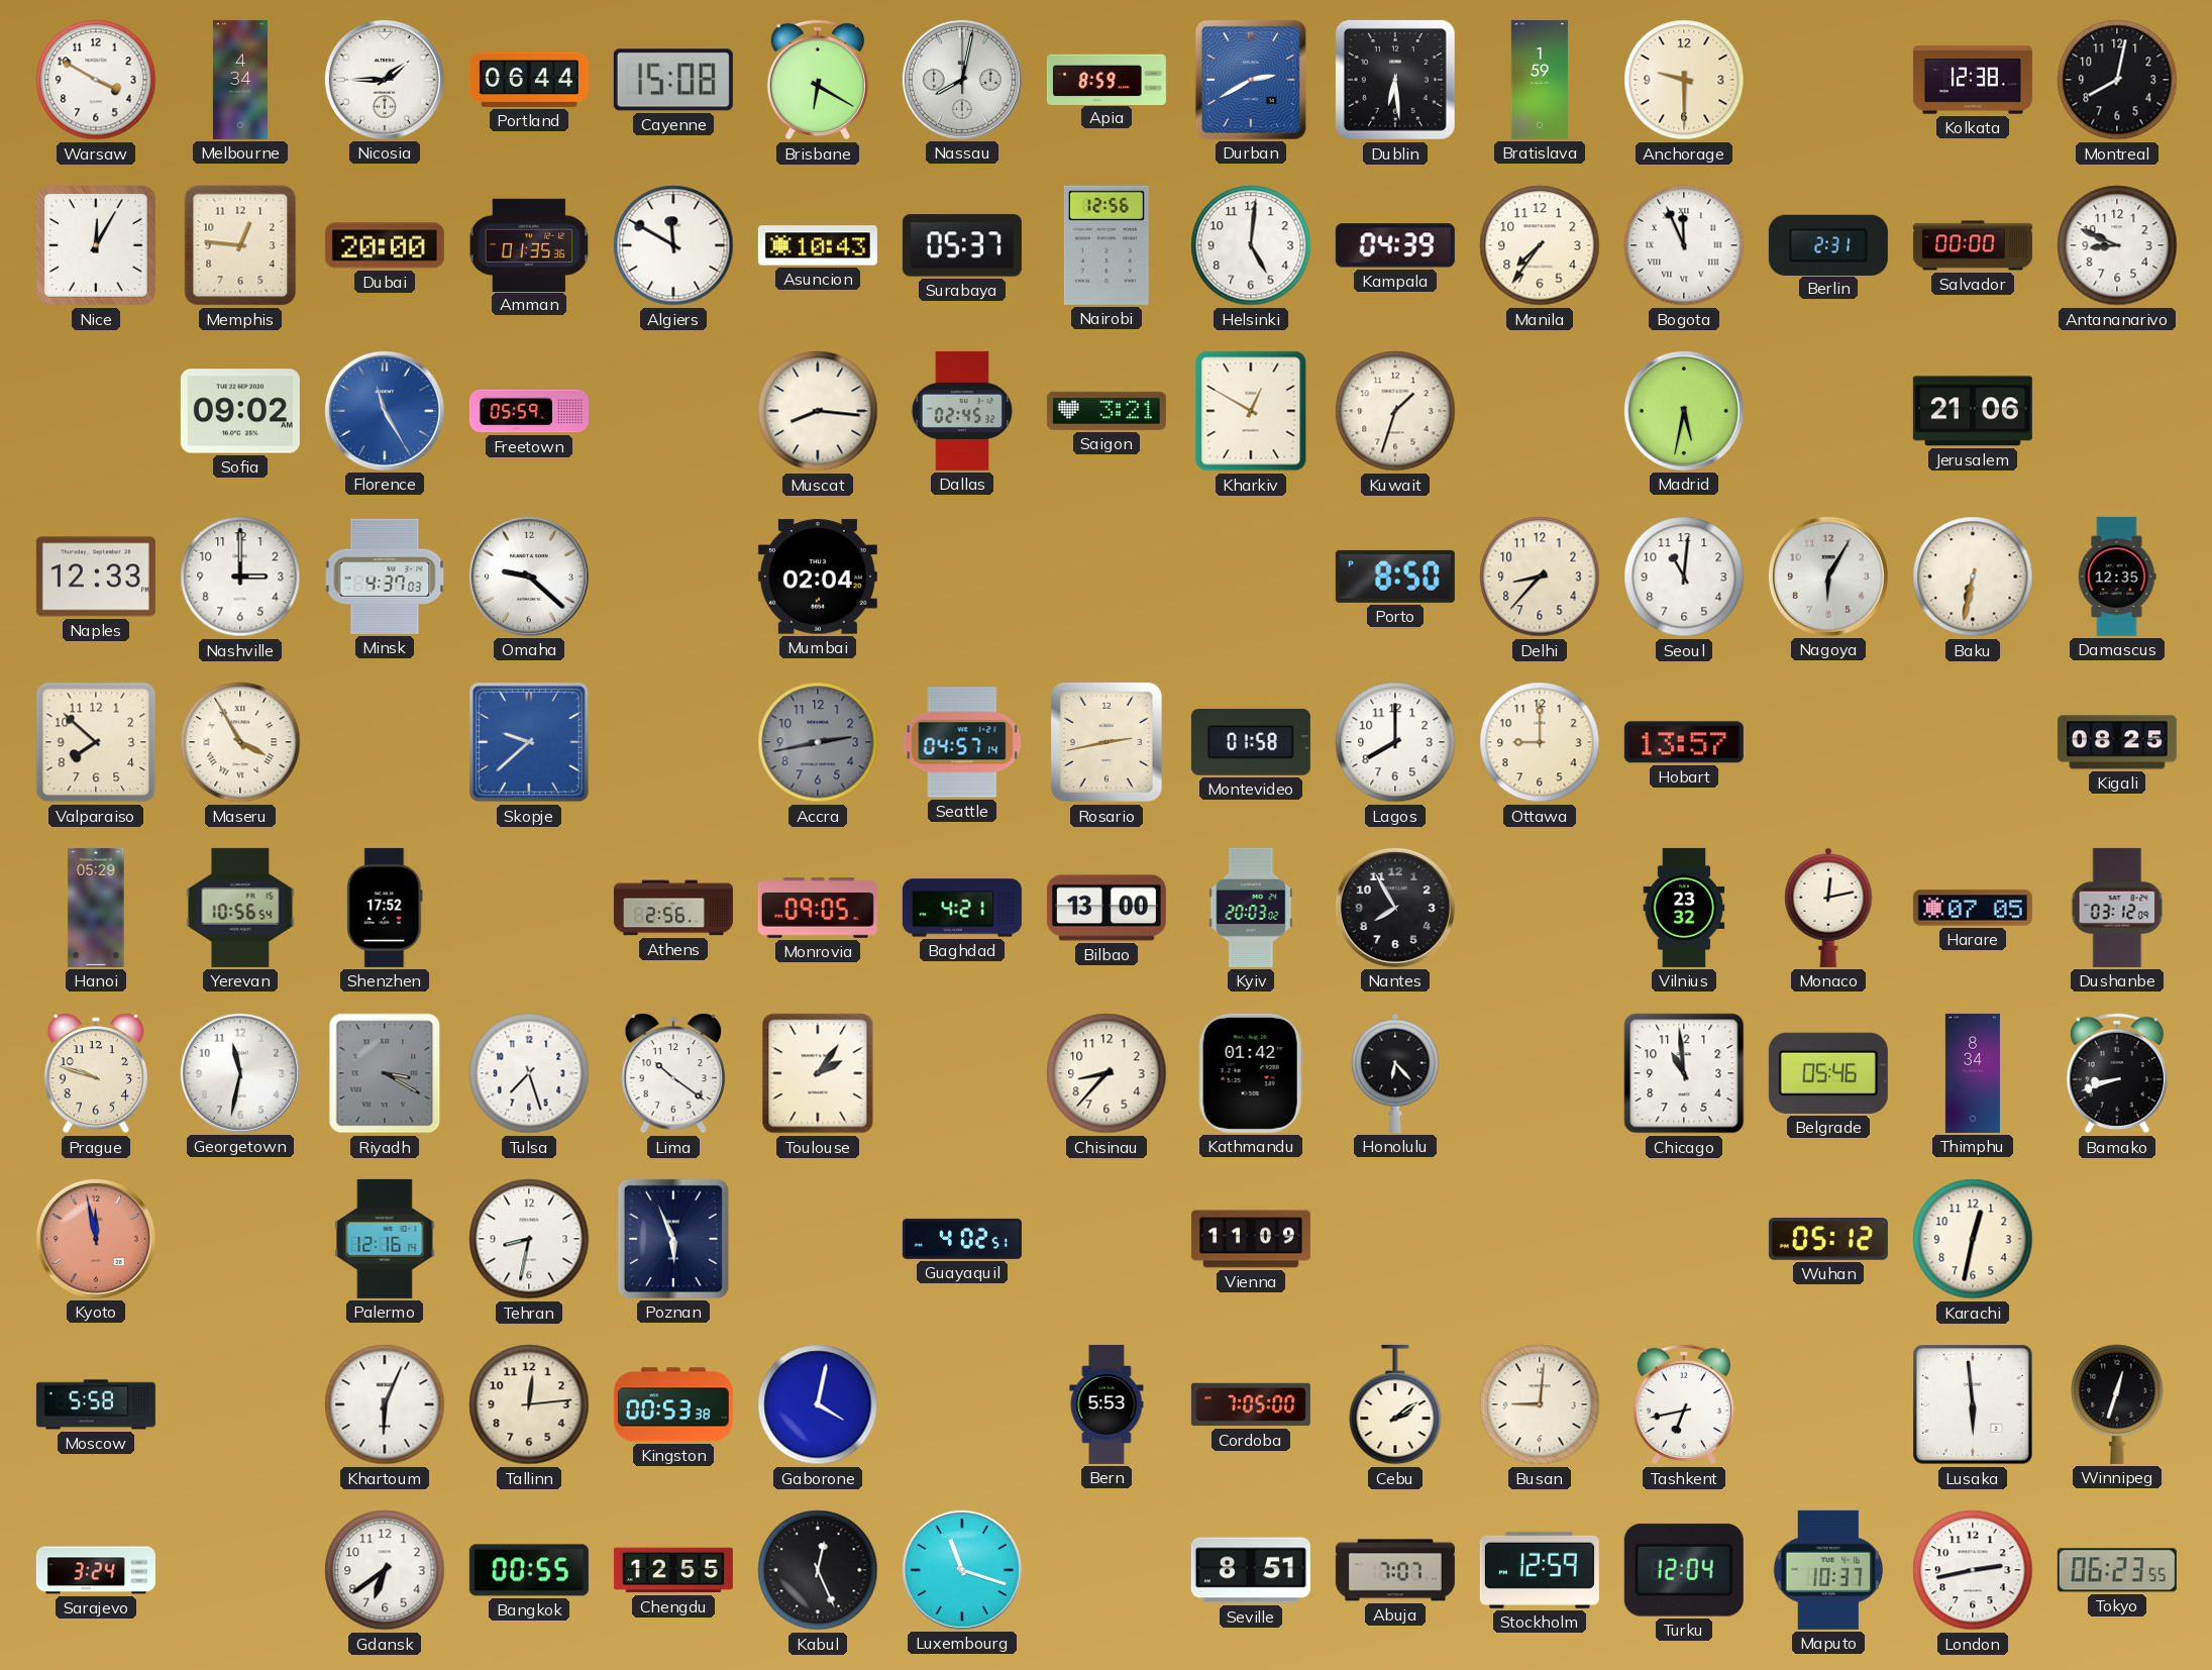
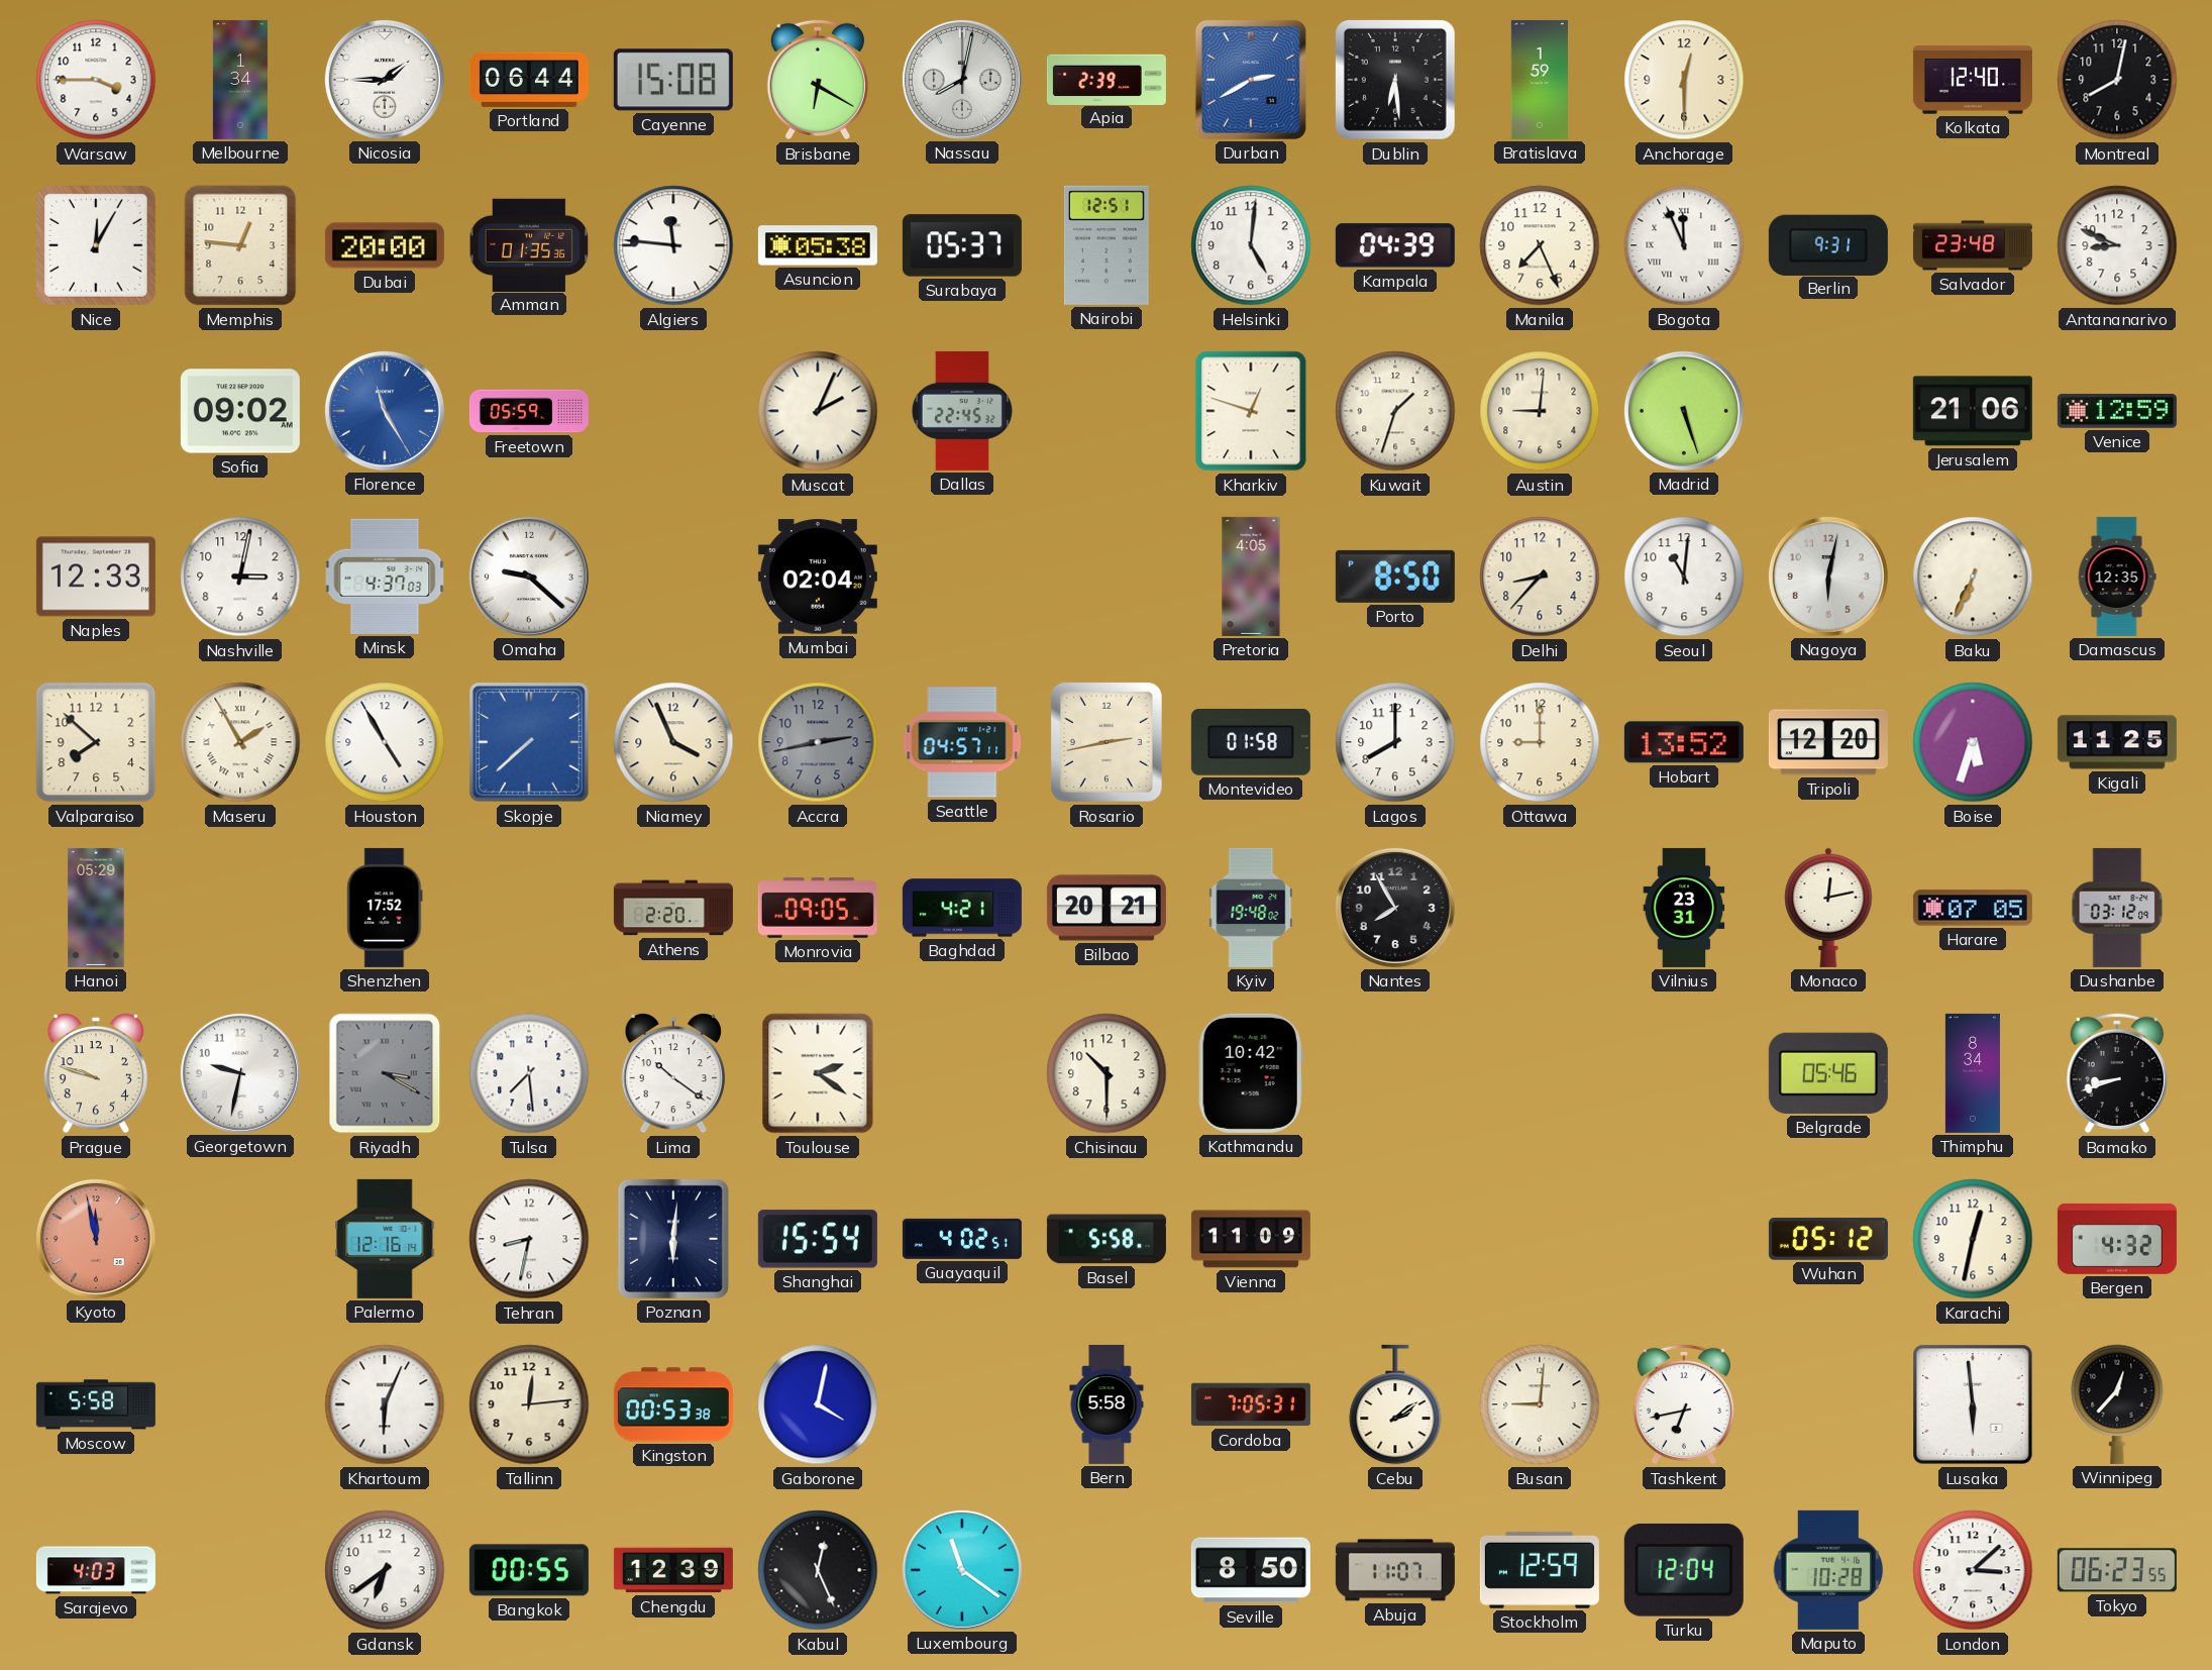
Warsaw: 3:50 -> 3:45 (96, 80)
Melbourne: 4:34 -> 1:34 (240, 80)
Apia: 8:59 -> 2:39 (1107, 79)
Anchorage: 9:30 -> 12:30 (1684, 80)
Kolkata: 12:38 -> 12:40 (1973, 80)
Algiers: 11:50 -> 11:46 (673, 245)
Asuncion: 10:43 -> 05:38 (818, 245)
Nairobi: 12:56 -> 12:51 (1107, 245)
Manila: 7:36 -> 7:26 (1540, 245)
Berlin: 2:31 -> 9:31 (1828, 244)
Salvador: 00:00 -> 23:48 (1973, 245)
Muscat: 8:16 -> 2:04 (818, 411)
Dallas: 02:45 -> 22:45 (962, 411)
Saigon: 3:21 -> none (1107, 411)
Kharkiv: 12:50 -> 12:48 (1251, 411)
Austin: none -> 9:01 (1540, 411)
Madrid: 5:32 -> 5:27 (1684, 411)
Venice: none -> 12:59 (2117, 412)
Nashville: 3:00 -> 3:02 (240, 577)
Pretoria: none -> 4:05 (1251, 577)
Nagoya: 6:05 -> 6:02 (1828, 577)
Baku: 6:32 -> 6:34 (1973, 577)
Maseru: 3:55 -> 1:55 (240, 742)
Houston: none -> 4:55 (385, 742)
Skopje: 9:38 -> 7:38 (529, 742)
Niamey: none -> 3:56 (673, 742)
Seattle: 04:57:14 -> 04:57:11 (962, 742)
Hobart: 13:57 -> 13:52 (1684, 742)
Tripoli: none -> 12:20 (1828, 742)
Boise: none -> 5:33 (1973, 742)
Kigali: 08:25 -> 11:25 (2117, 742)
Yerevan: 10:56 -> none (240, 908)
Athens: 2:56 -> 2:20 (673, 908)
Bilbao: 13:00 -> 20:21 (1107, 908)
Kyiv: 20:03 -> 19:48 (1251, 908)
Vilnius: 23:32 -> 23:31 (1684, 908)
Georgetown: 11:32 -> 9:32 (240, 1073)
Tulsa: 7:27 -> 7:29 (529, 1073)
Toulouse: 2:06 -> 2:21 (818, 1073)
Chisinau: 8:37 -> 10:30 (1107, 1073)
Kathmandu: 01:42 -> 10:42 (1251, 1073)
Honolulu: 6:23 -> none (1395, 1073)
Chicago: 10:59 -> none (1684, 1073)
Poznan: 5:56 -> 6:01 (673, 1239)
Shanghai: none -> 15:54 (818, 1239)
Basel: none -> 5:58 (1107, 1239)
Bergen: none -> 4:32 (2117, 1239)
Bern: 5:53 -> 5:58 (1107, 1404)
Cordoba: 7:05:00 -> 7:05:31 (1251, 1404)
Winnipeg: 12:33 -> 12:37 (2117, 1404)
Sarajevo: 3:24 -> 4:03 (96, 1570)
Chengdu: 12:55 -> 12:39 (673, 1570)
Luxembourg: 11:18 -> 11:21 (962, 1570)
Seville: 8:51 -> 8:50 (1251, 1570)
Abuja: 7:07 -> 11:07 (1395, 1570)
Maputo: 10:37 -> 10:28 (1828, 1570)
London: 2:43 -> 3:08 (1973, 1570)
